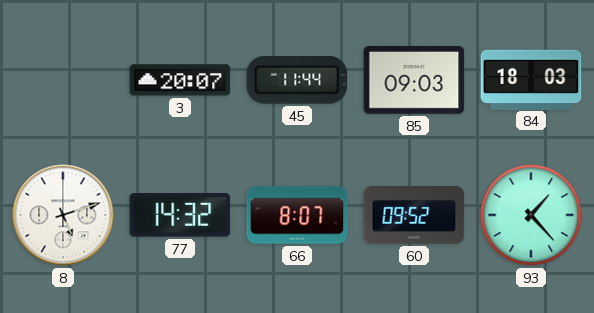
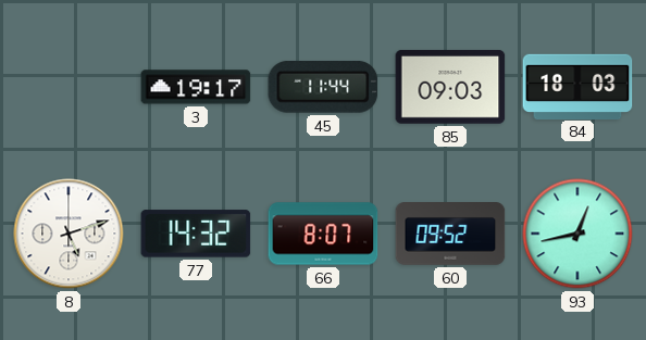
3: 20:07 -> 19:17 (196, 87)
93: 1:23 -> 12:43 (577, 234)
